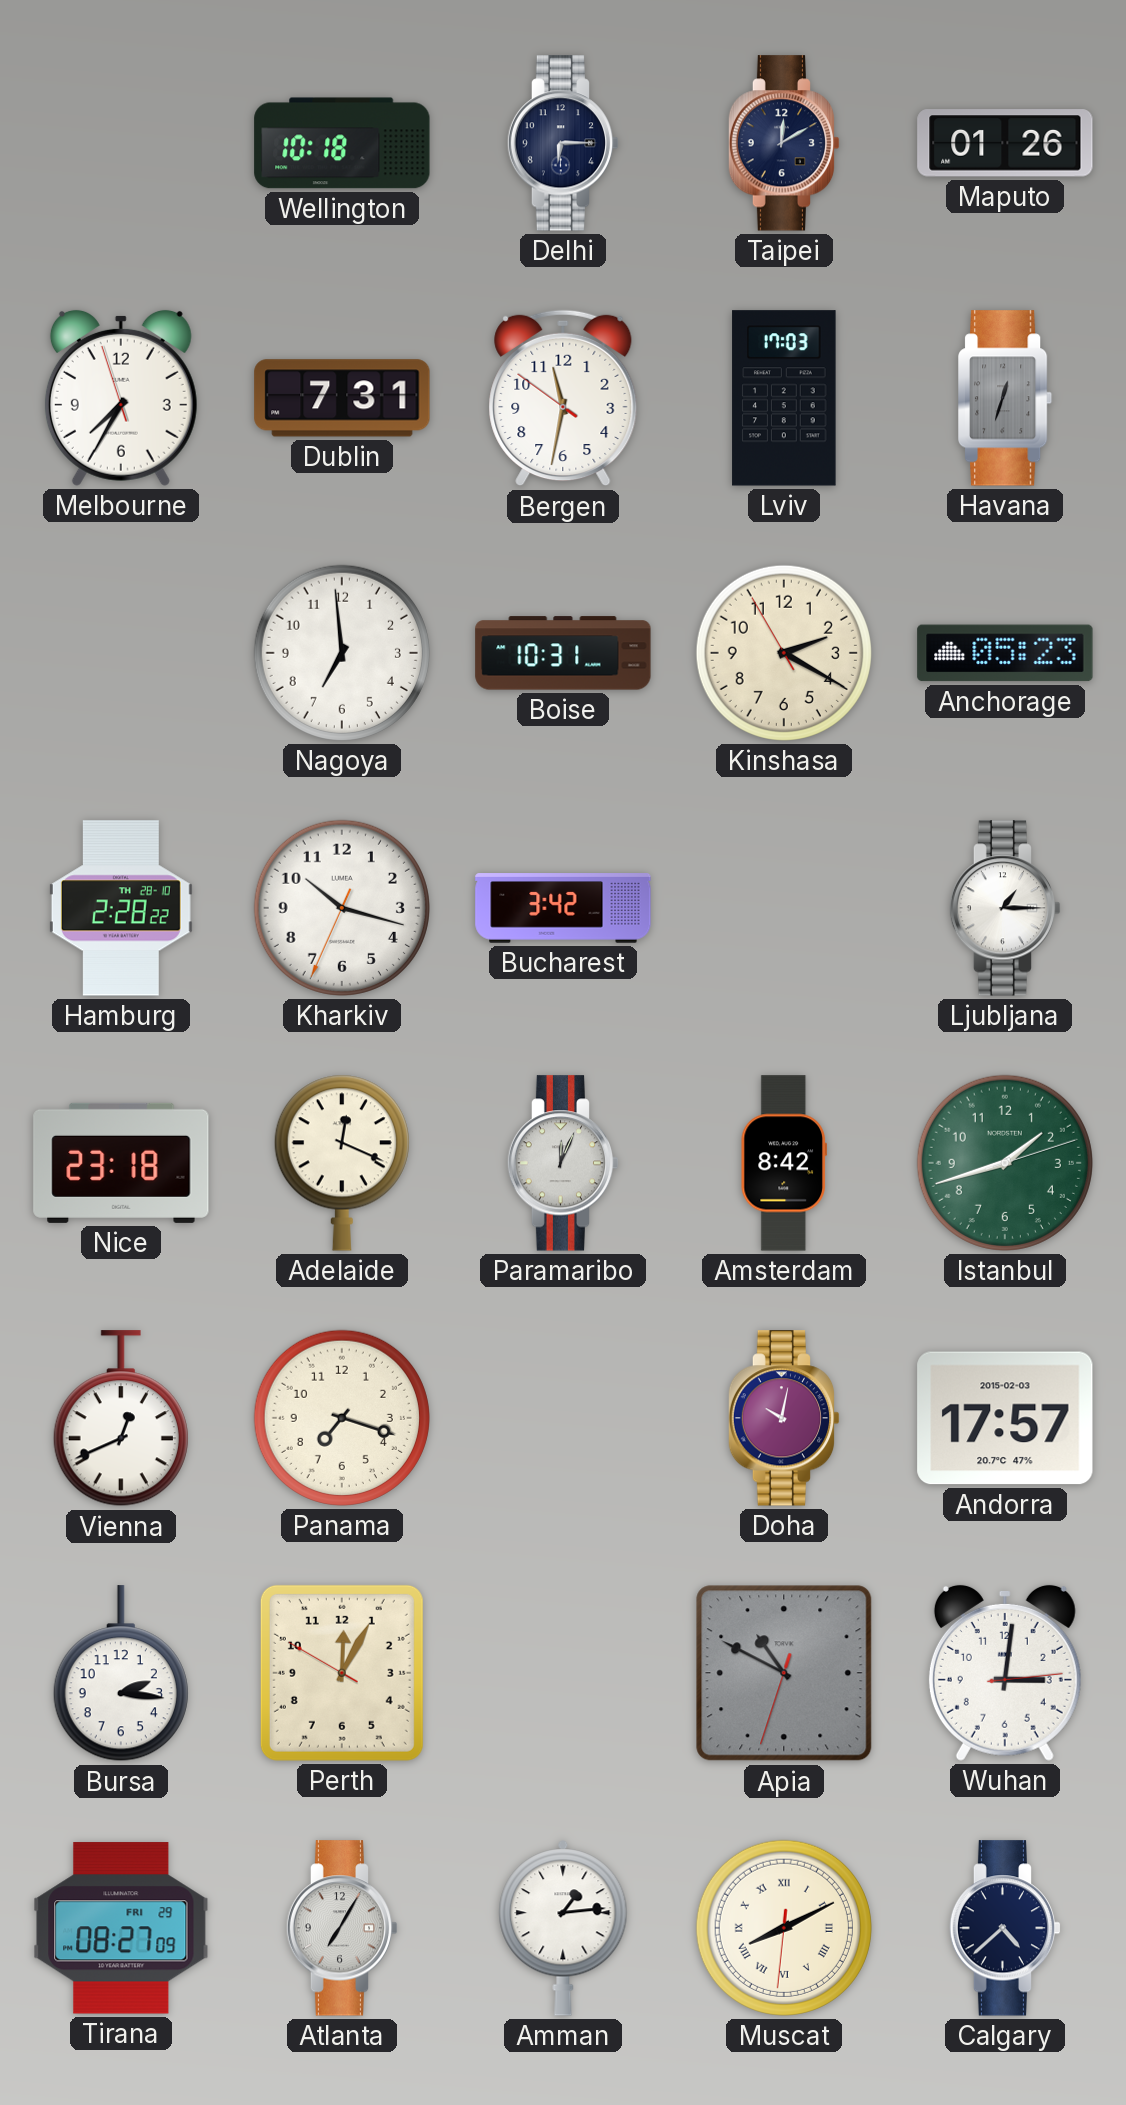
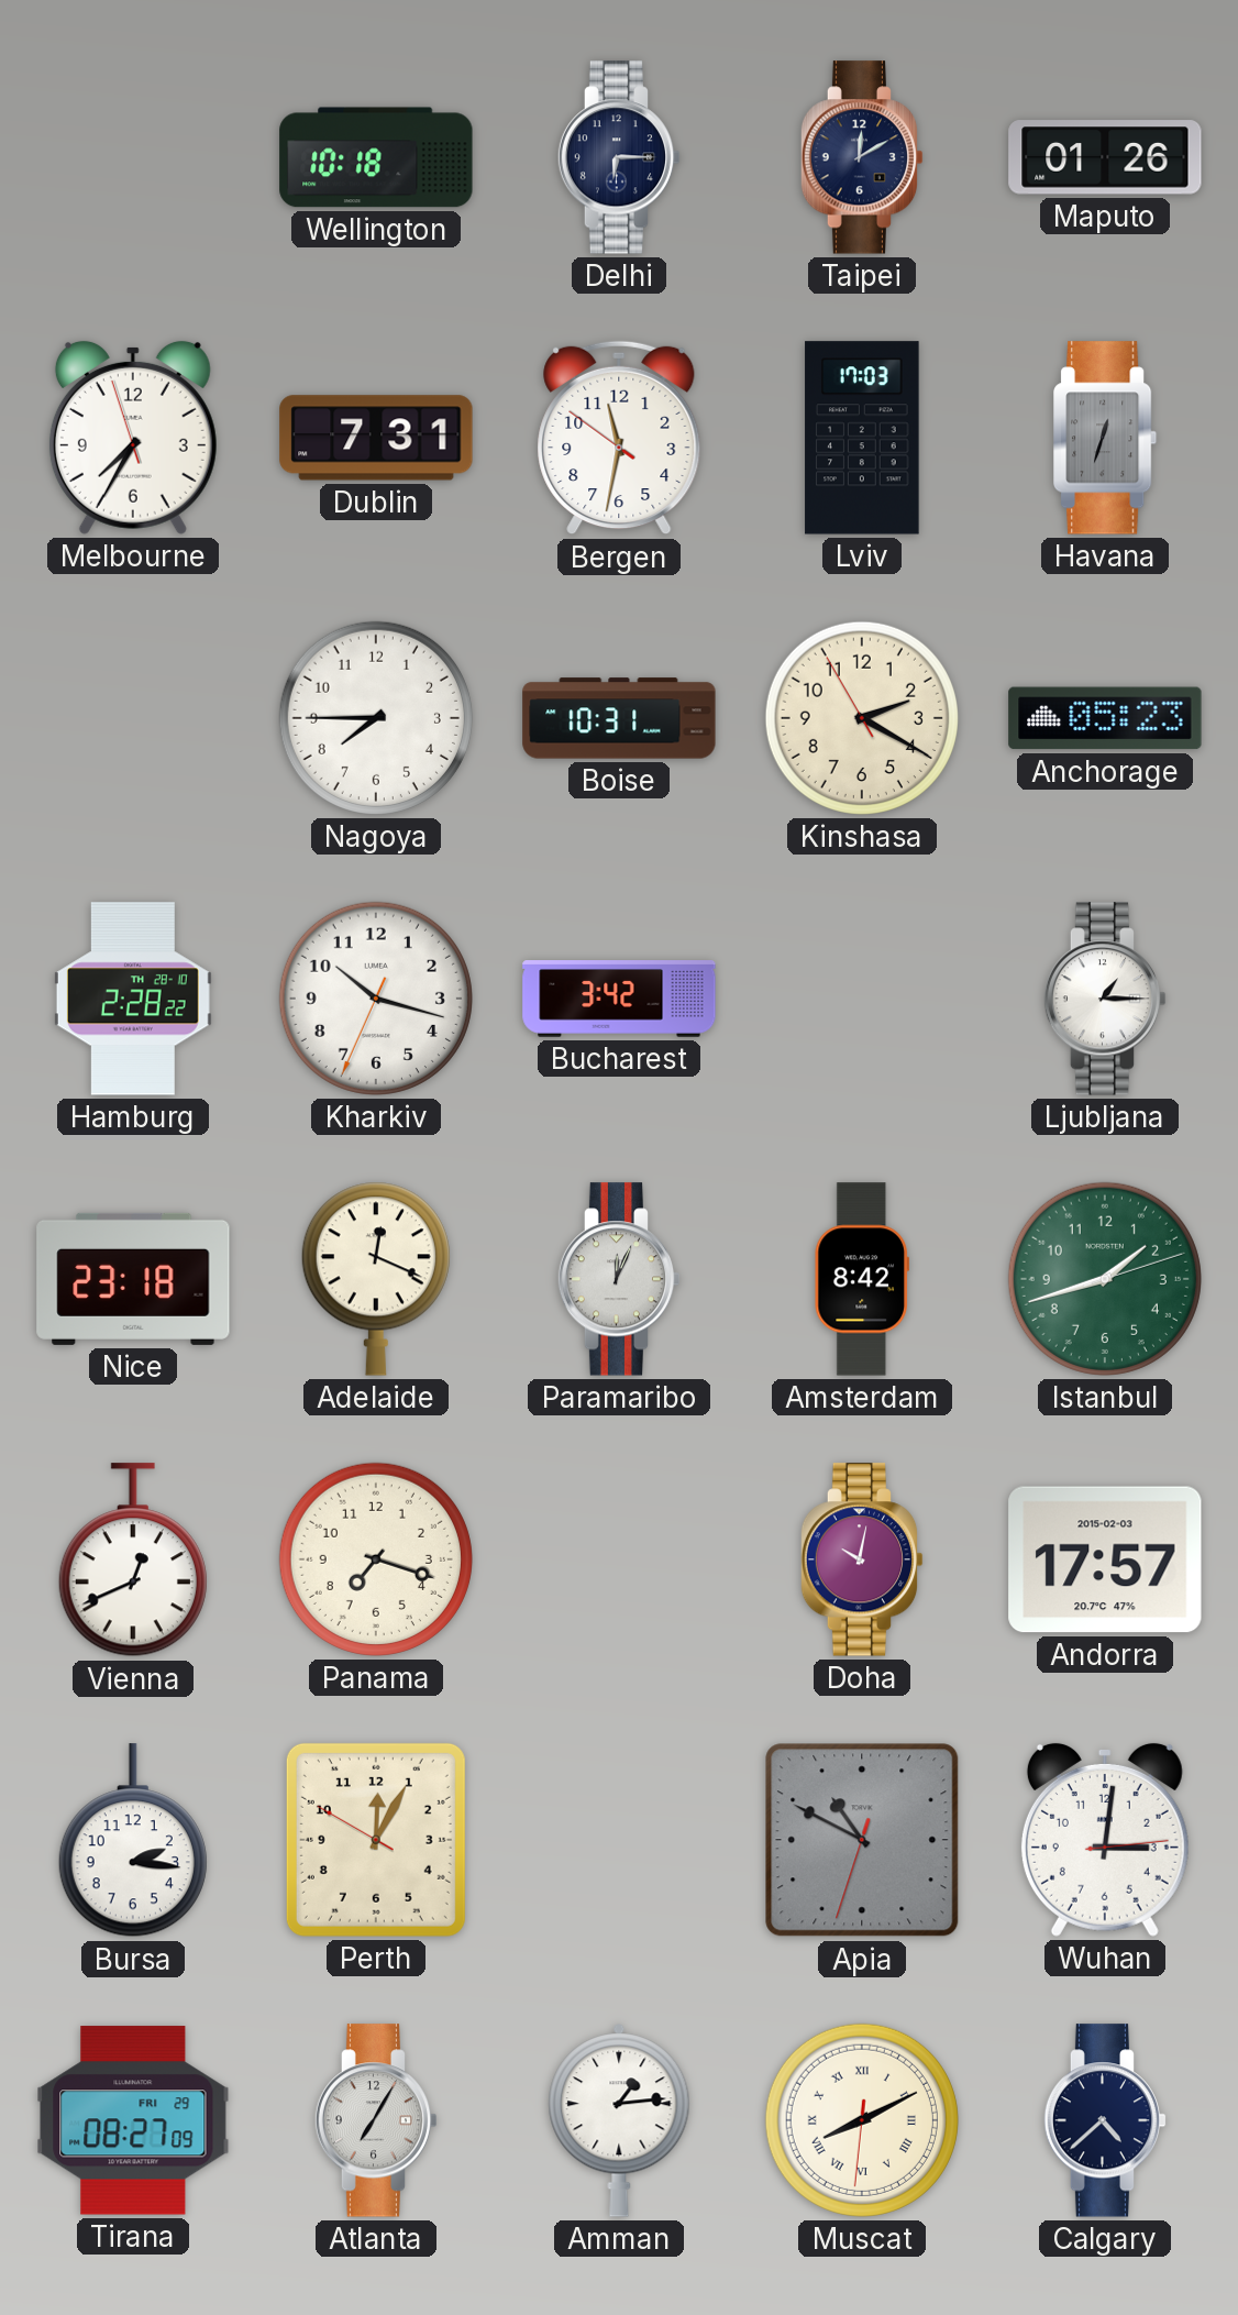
Nagoya: 6:59 -> 7:45 (376, 718)
